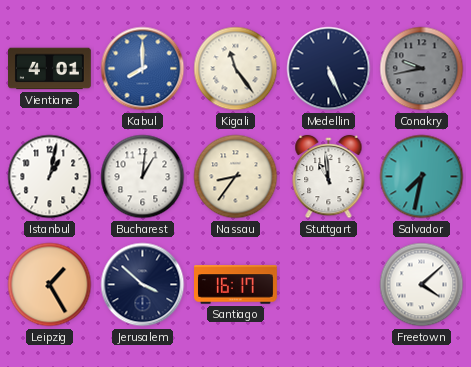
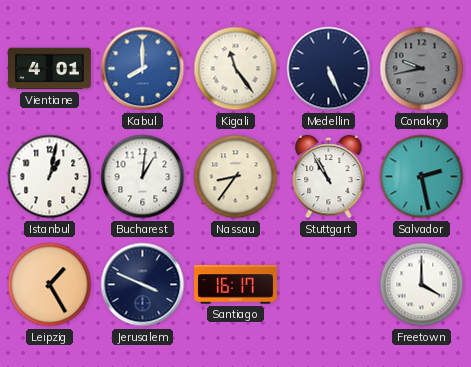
Stuttgart: 10:59 -> 10:55 (329, 177)
Salvador: 7:32 -> 2:28 (422, 177)
Jerusalem: 3:52 -> 3:49 (143, 285)
Freetown: 4:08 -> 4:00 (422, 285)
